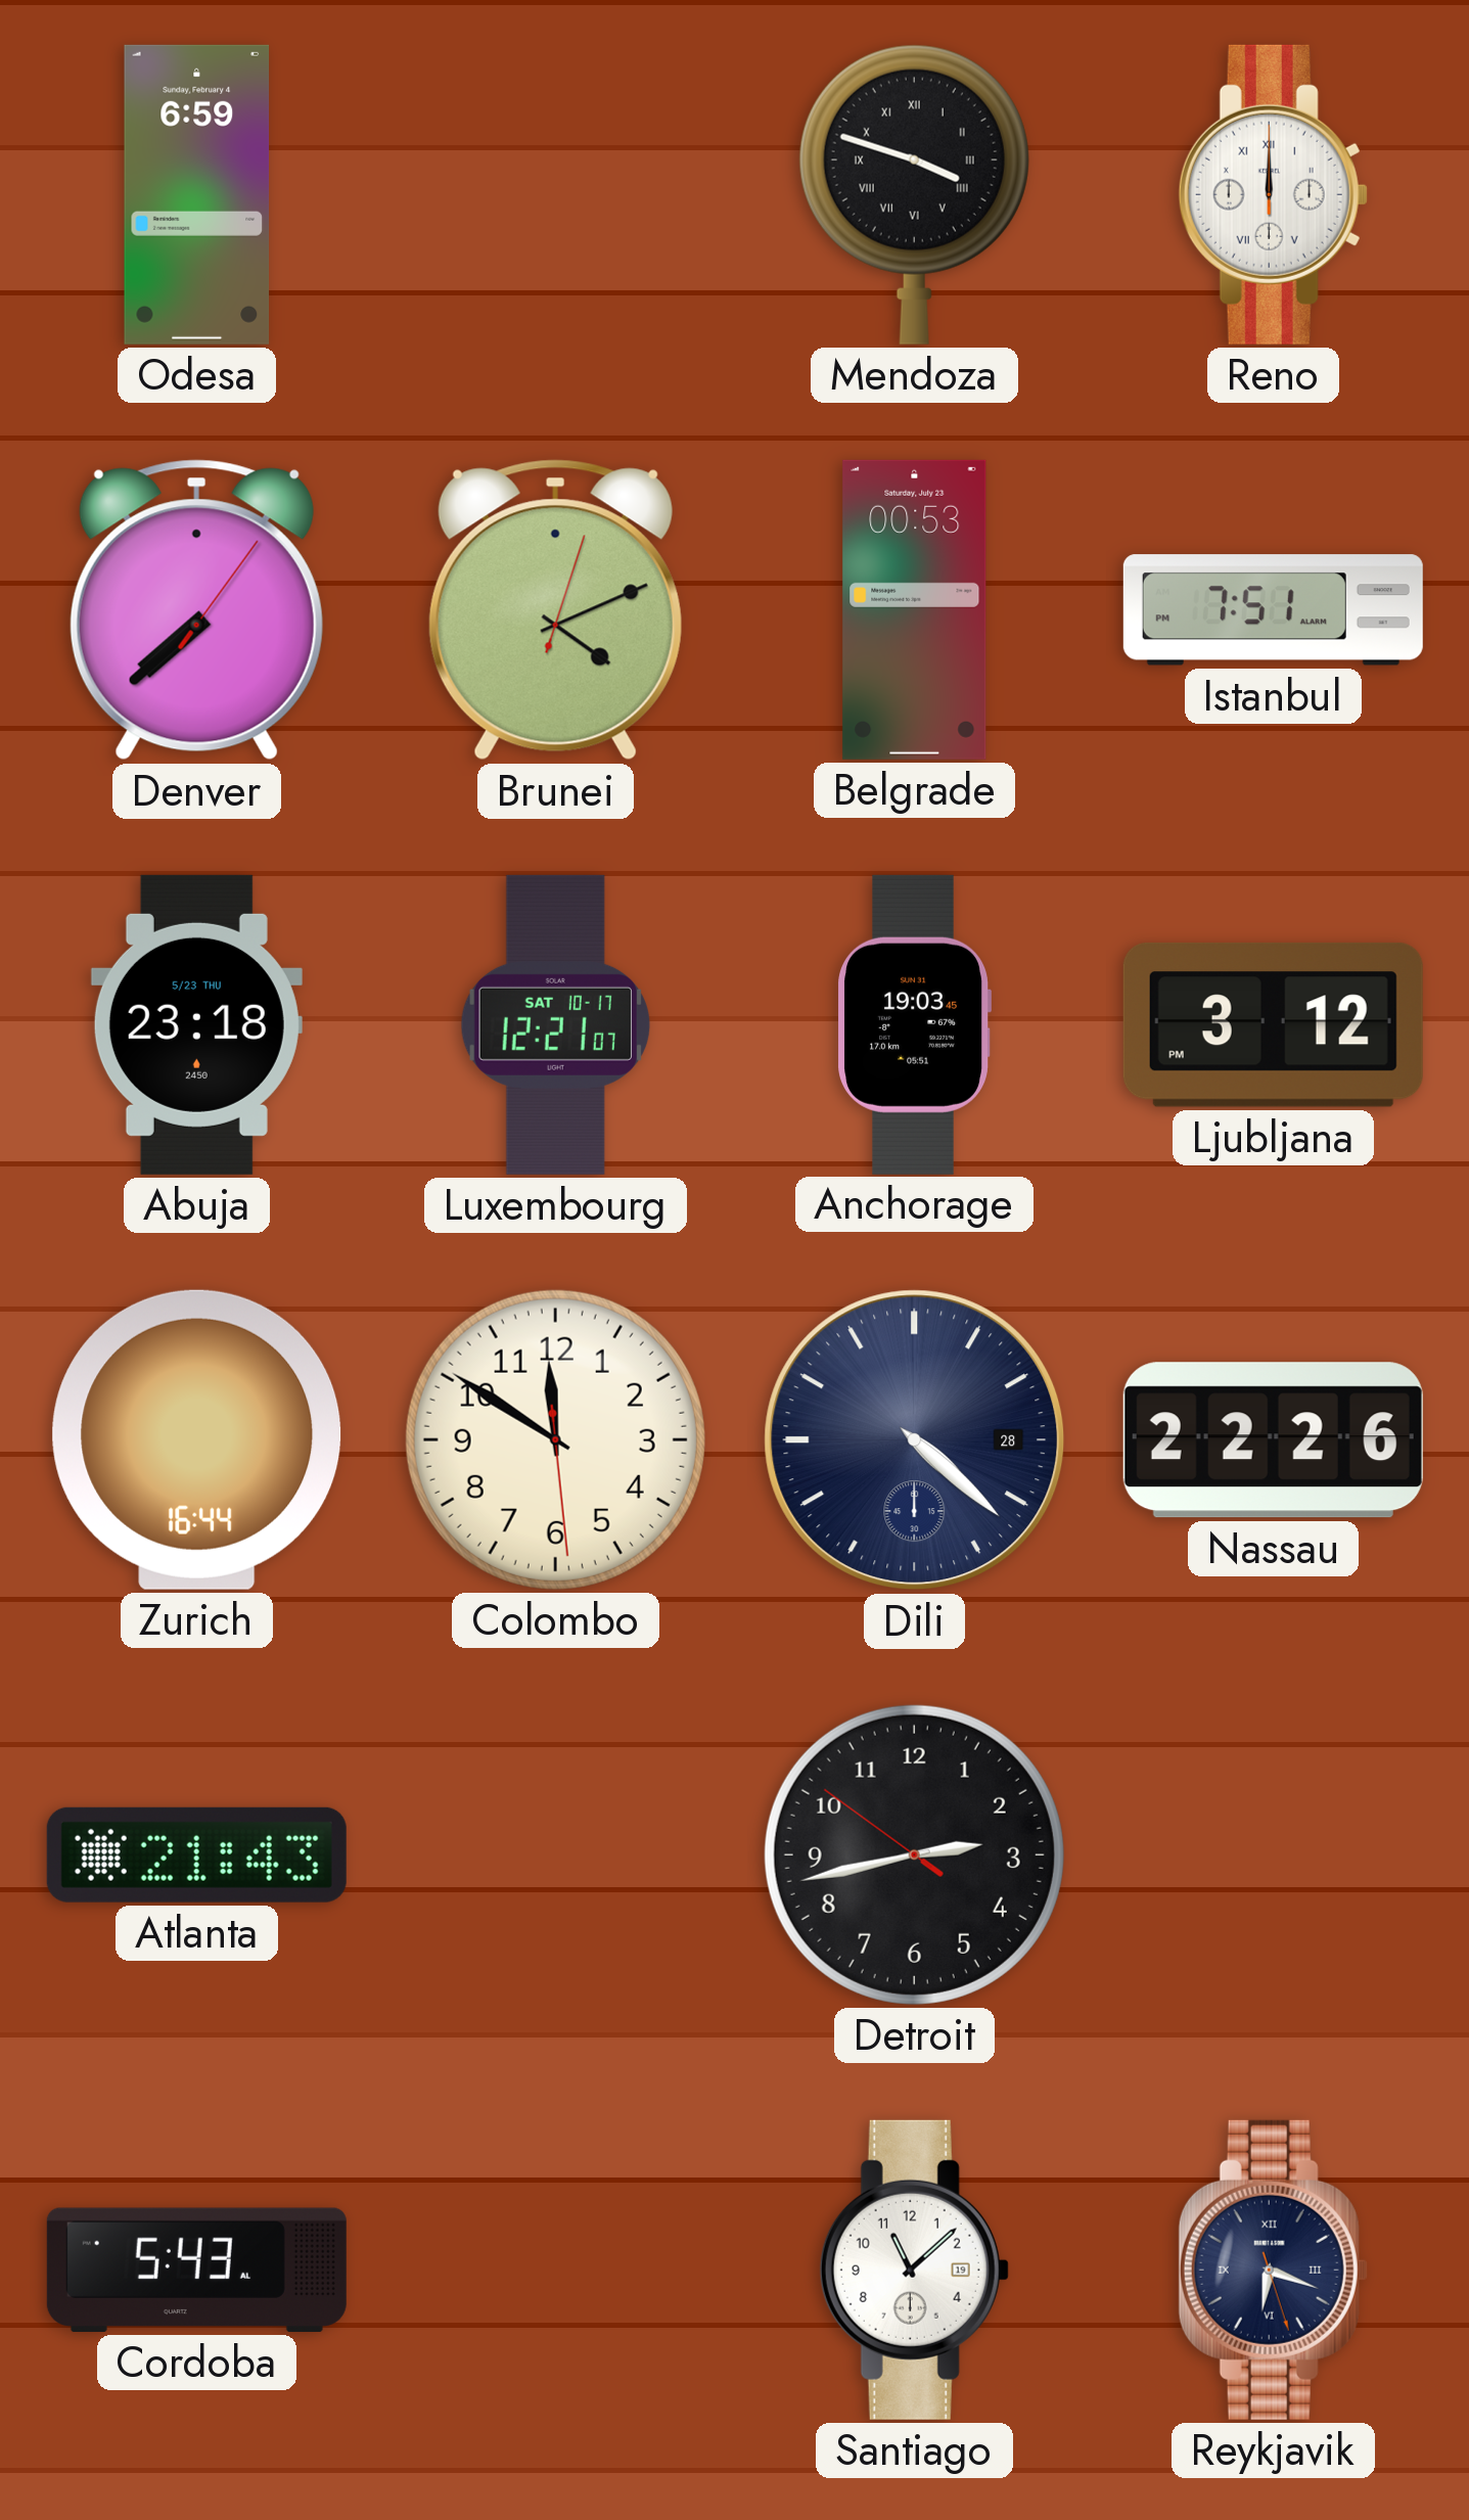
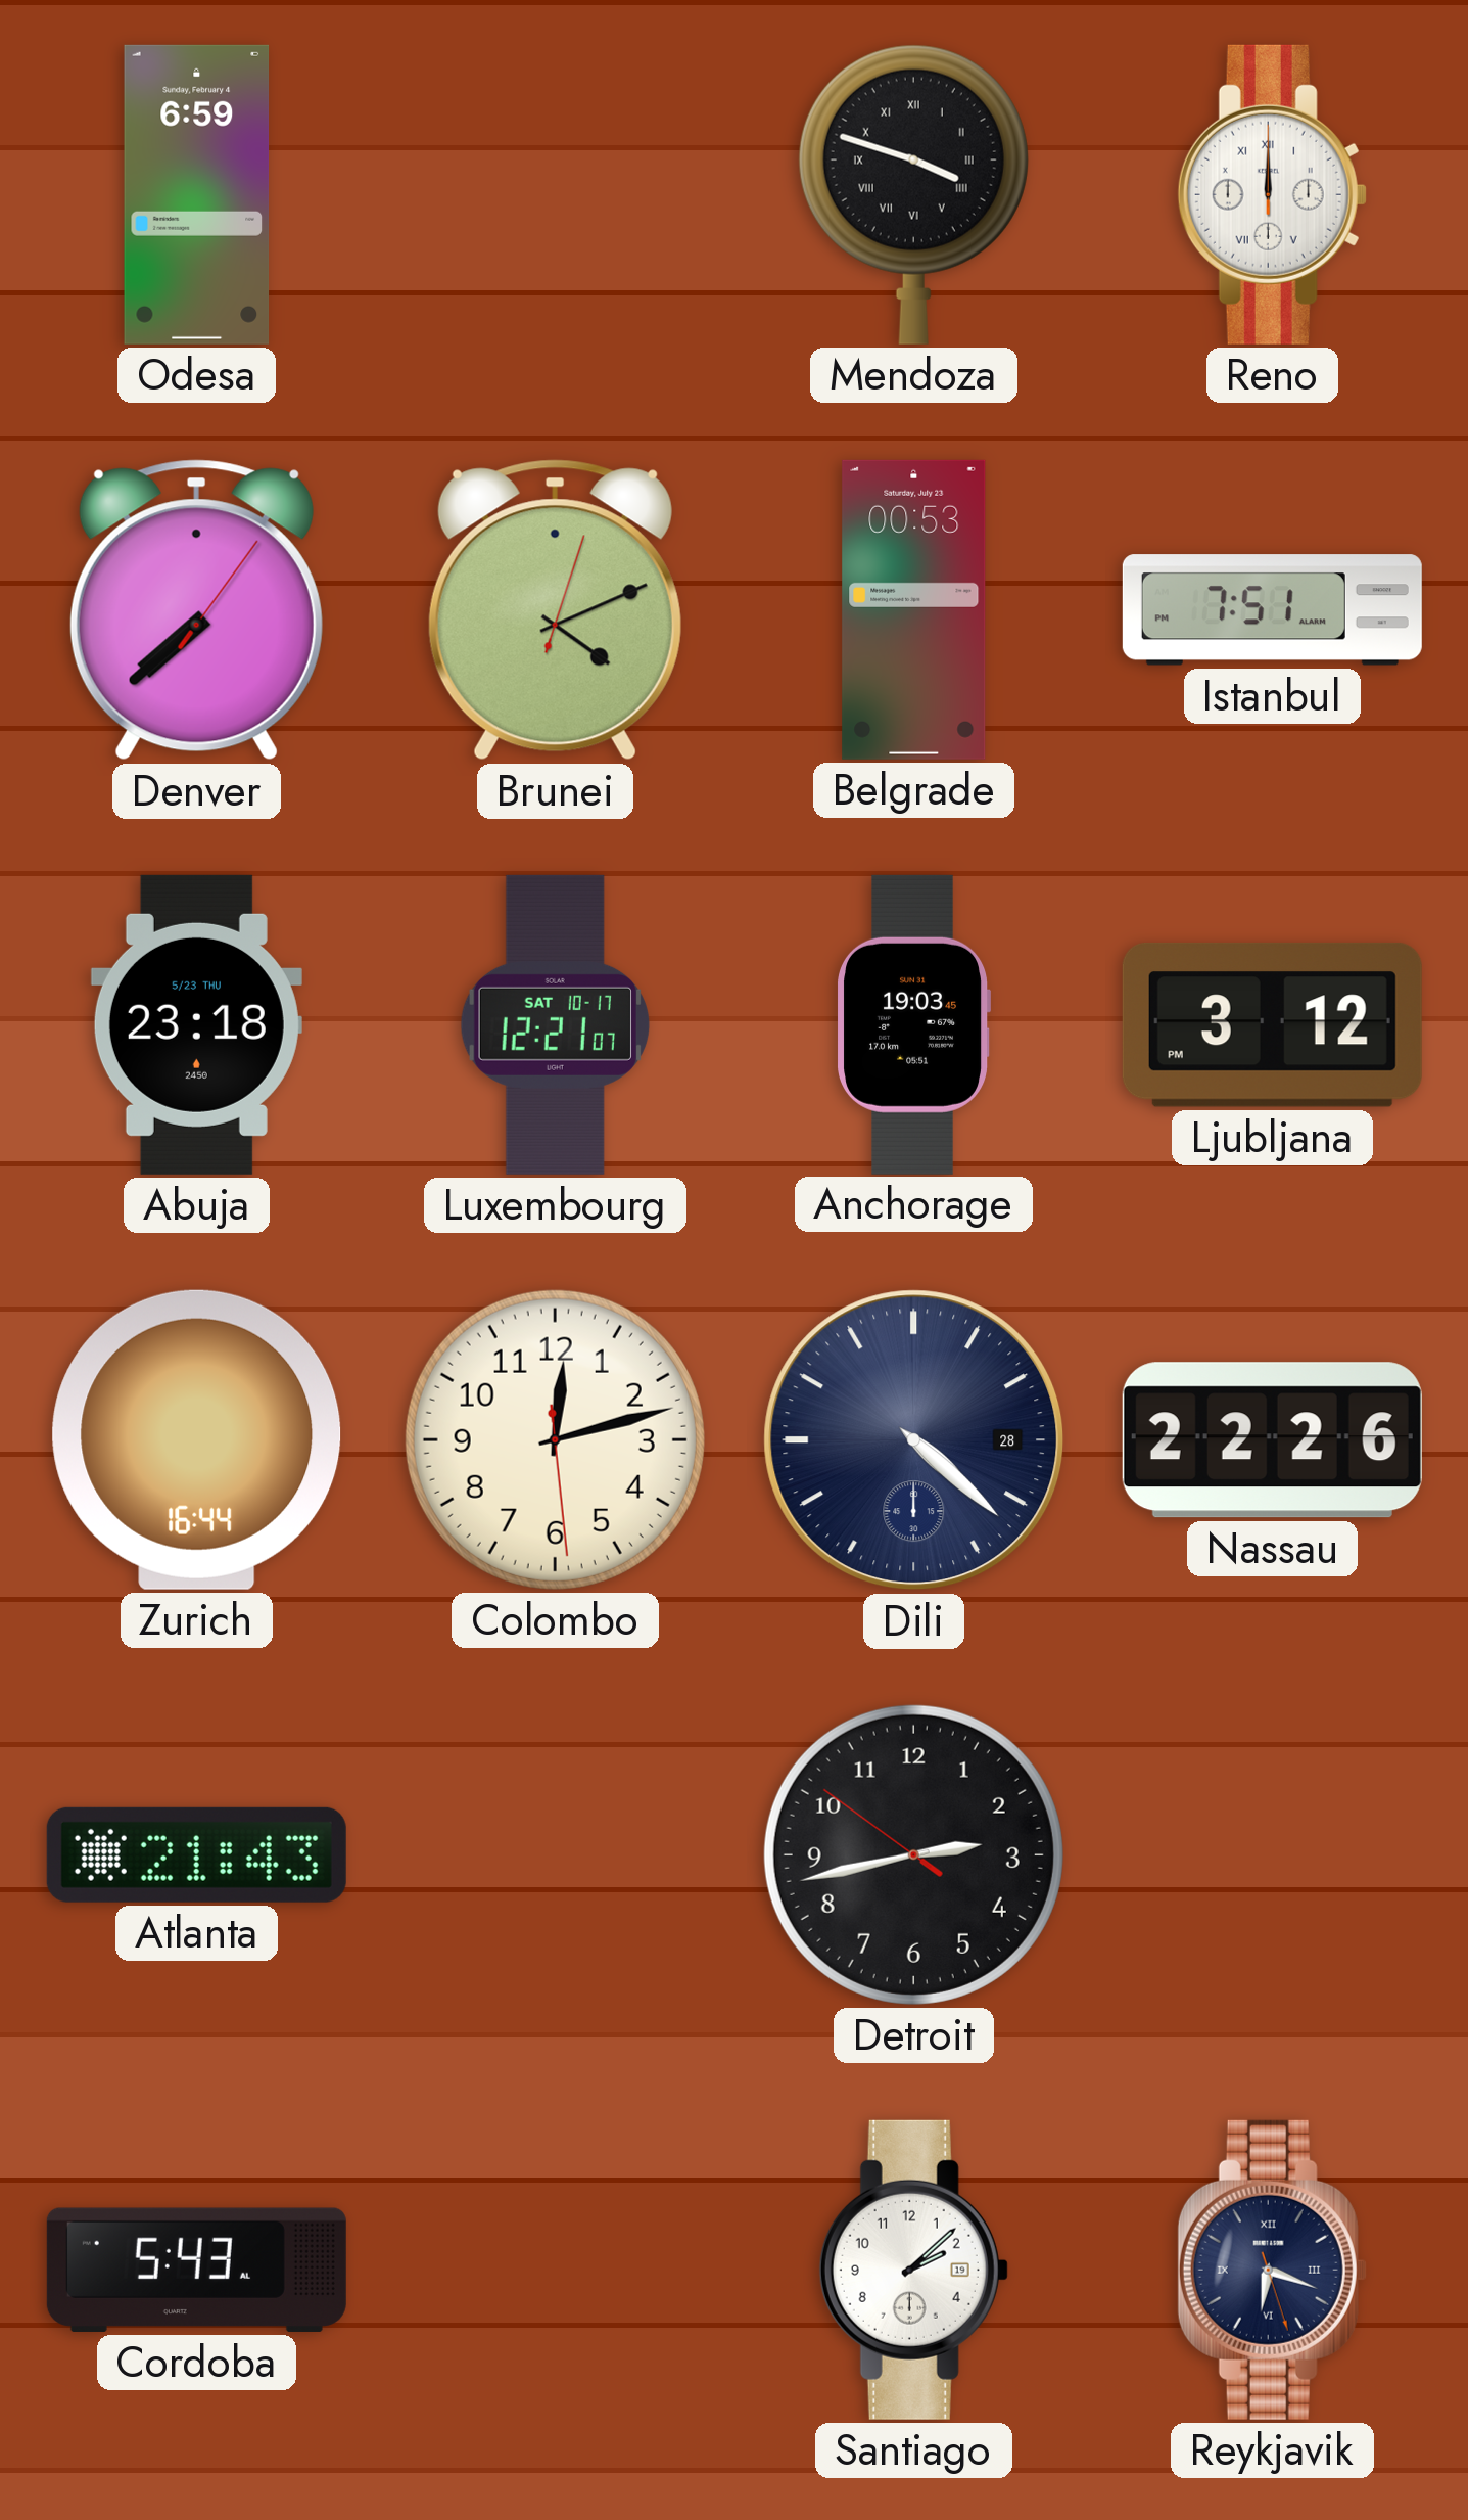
Colombo: 11:50 -> 12:12 (555, 1439)
Santiago: 11:08 -> 2:08 (913, 2270)
